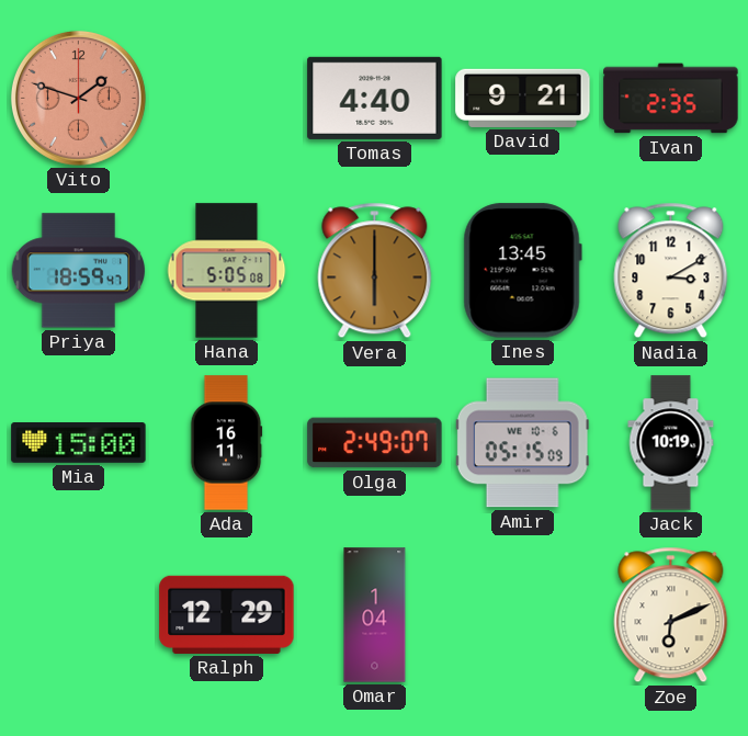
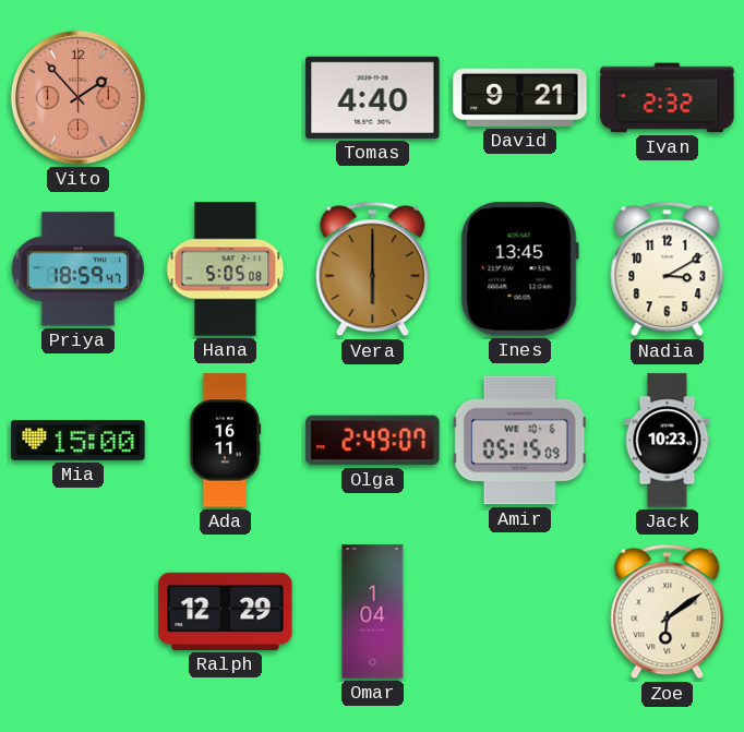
Vito: 1:48 -> 1:53 (77, 97)
Ivan: 2:35 -> 2:32 (668, 98)
Jack: 10:19 -> 10:23 (668, 441)
Zoe: 6:11 -> 6:09 (668, 612)
